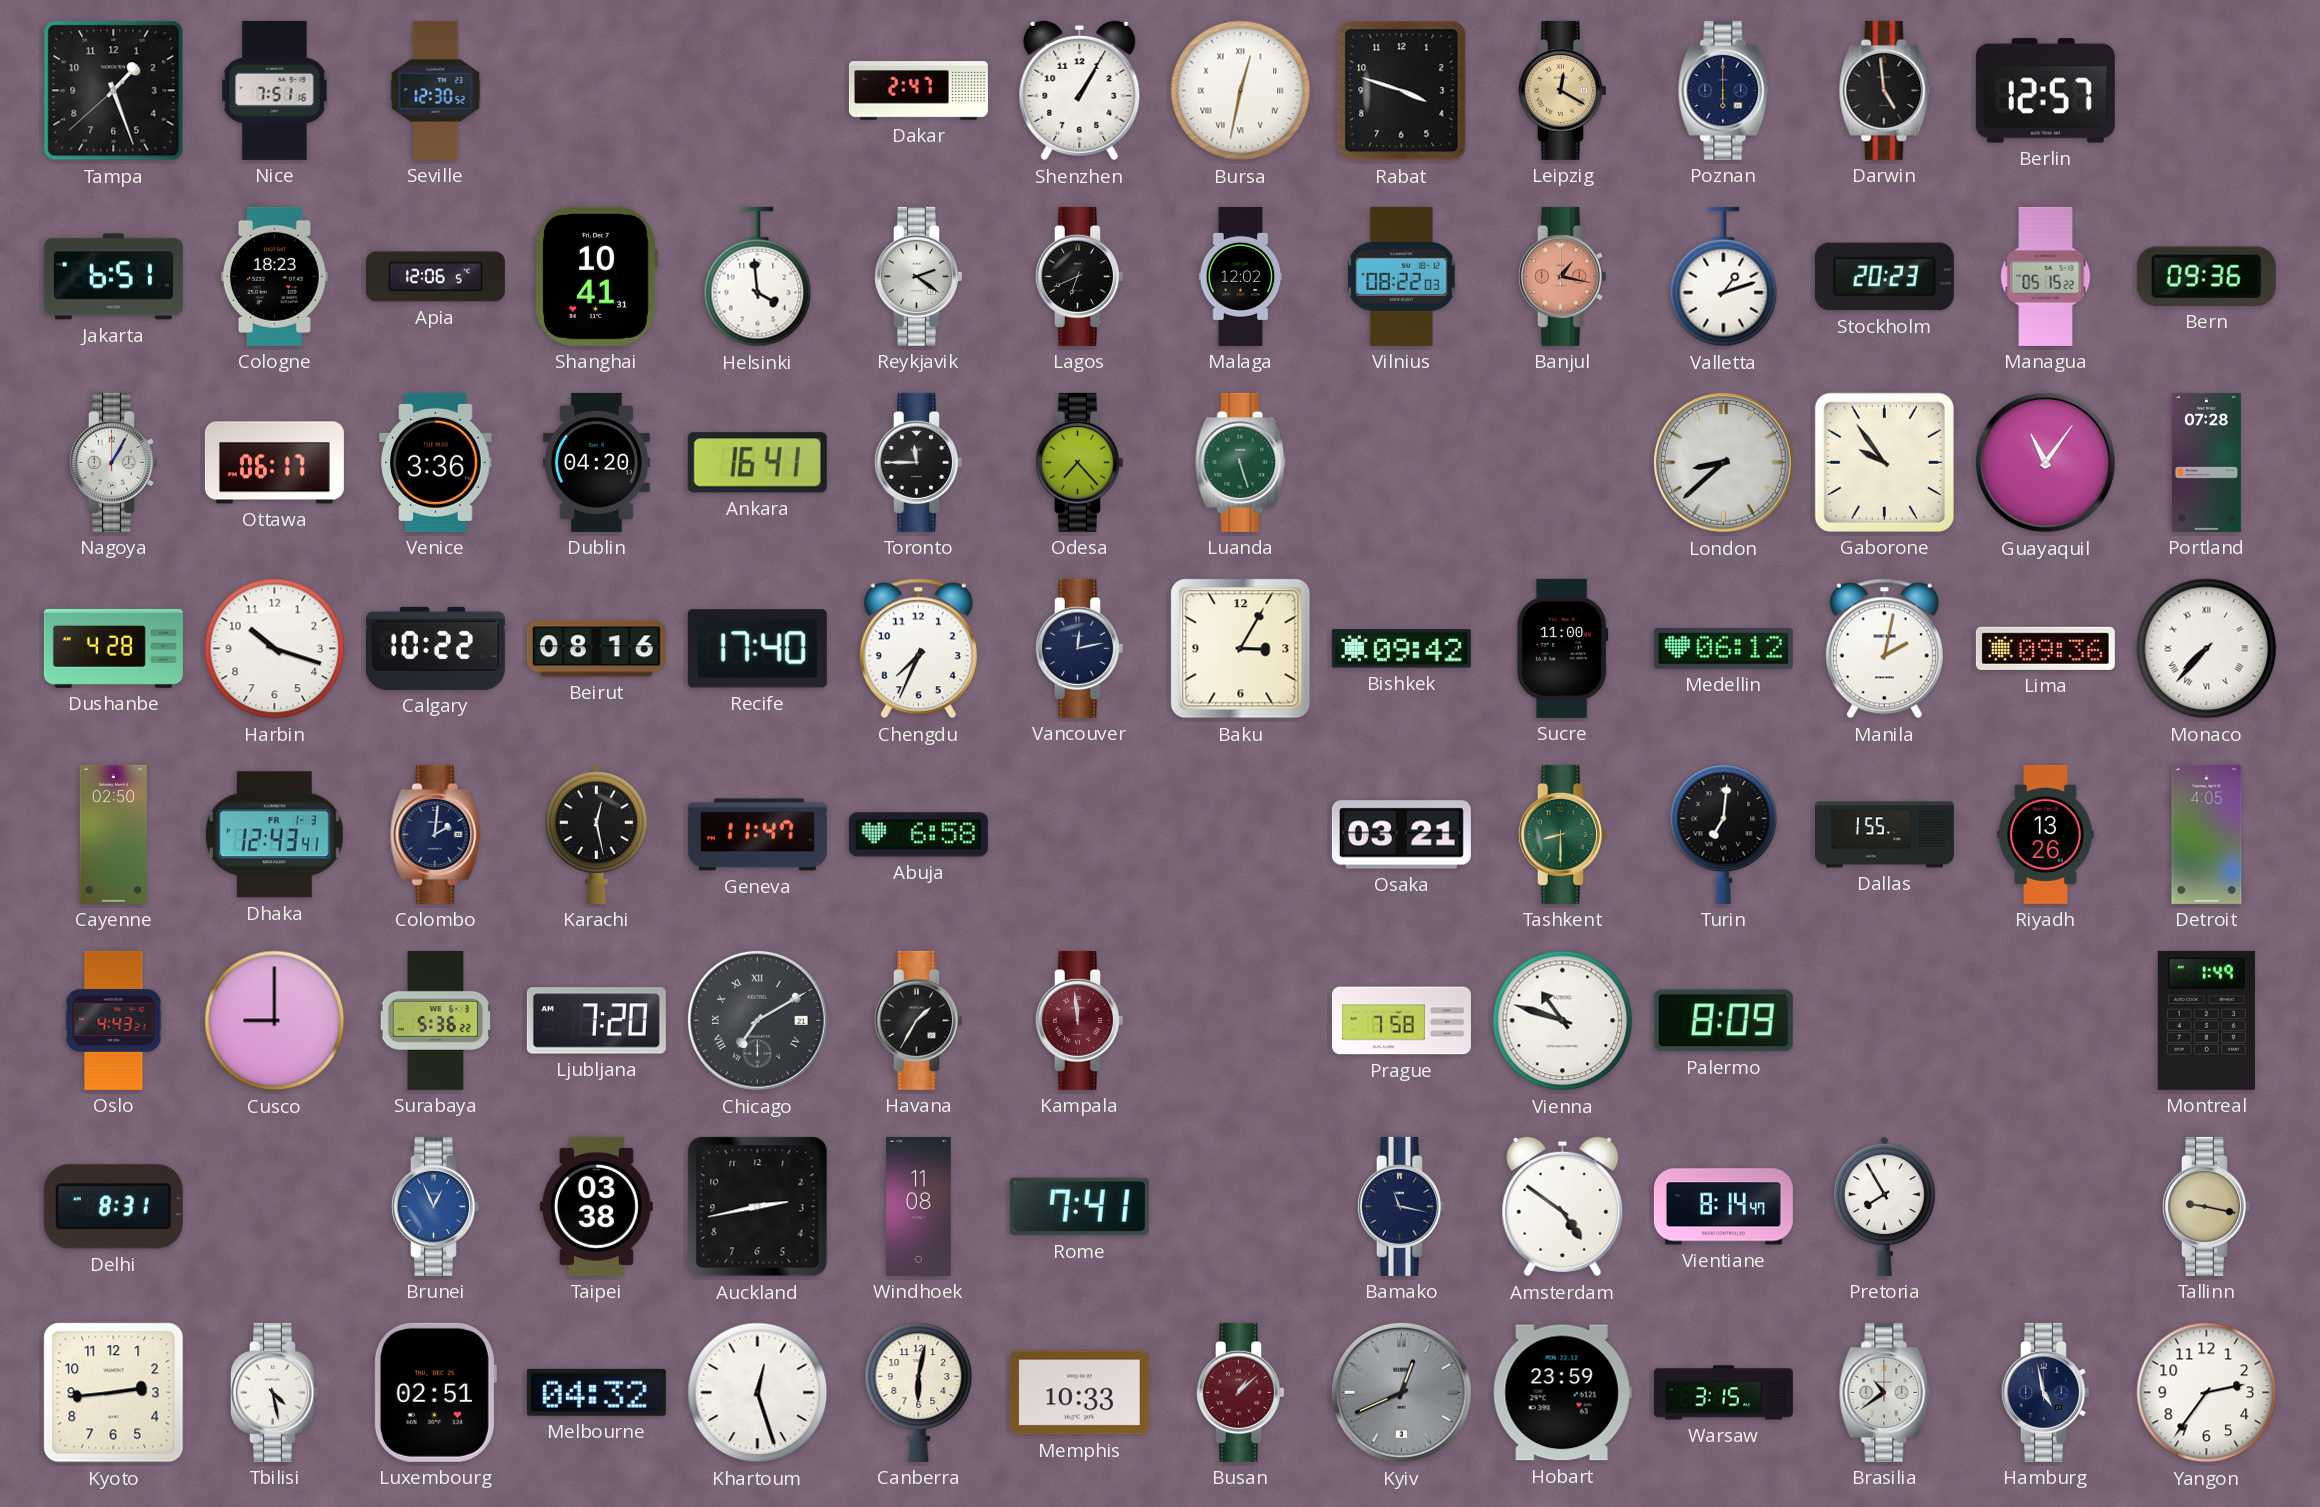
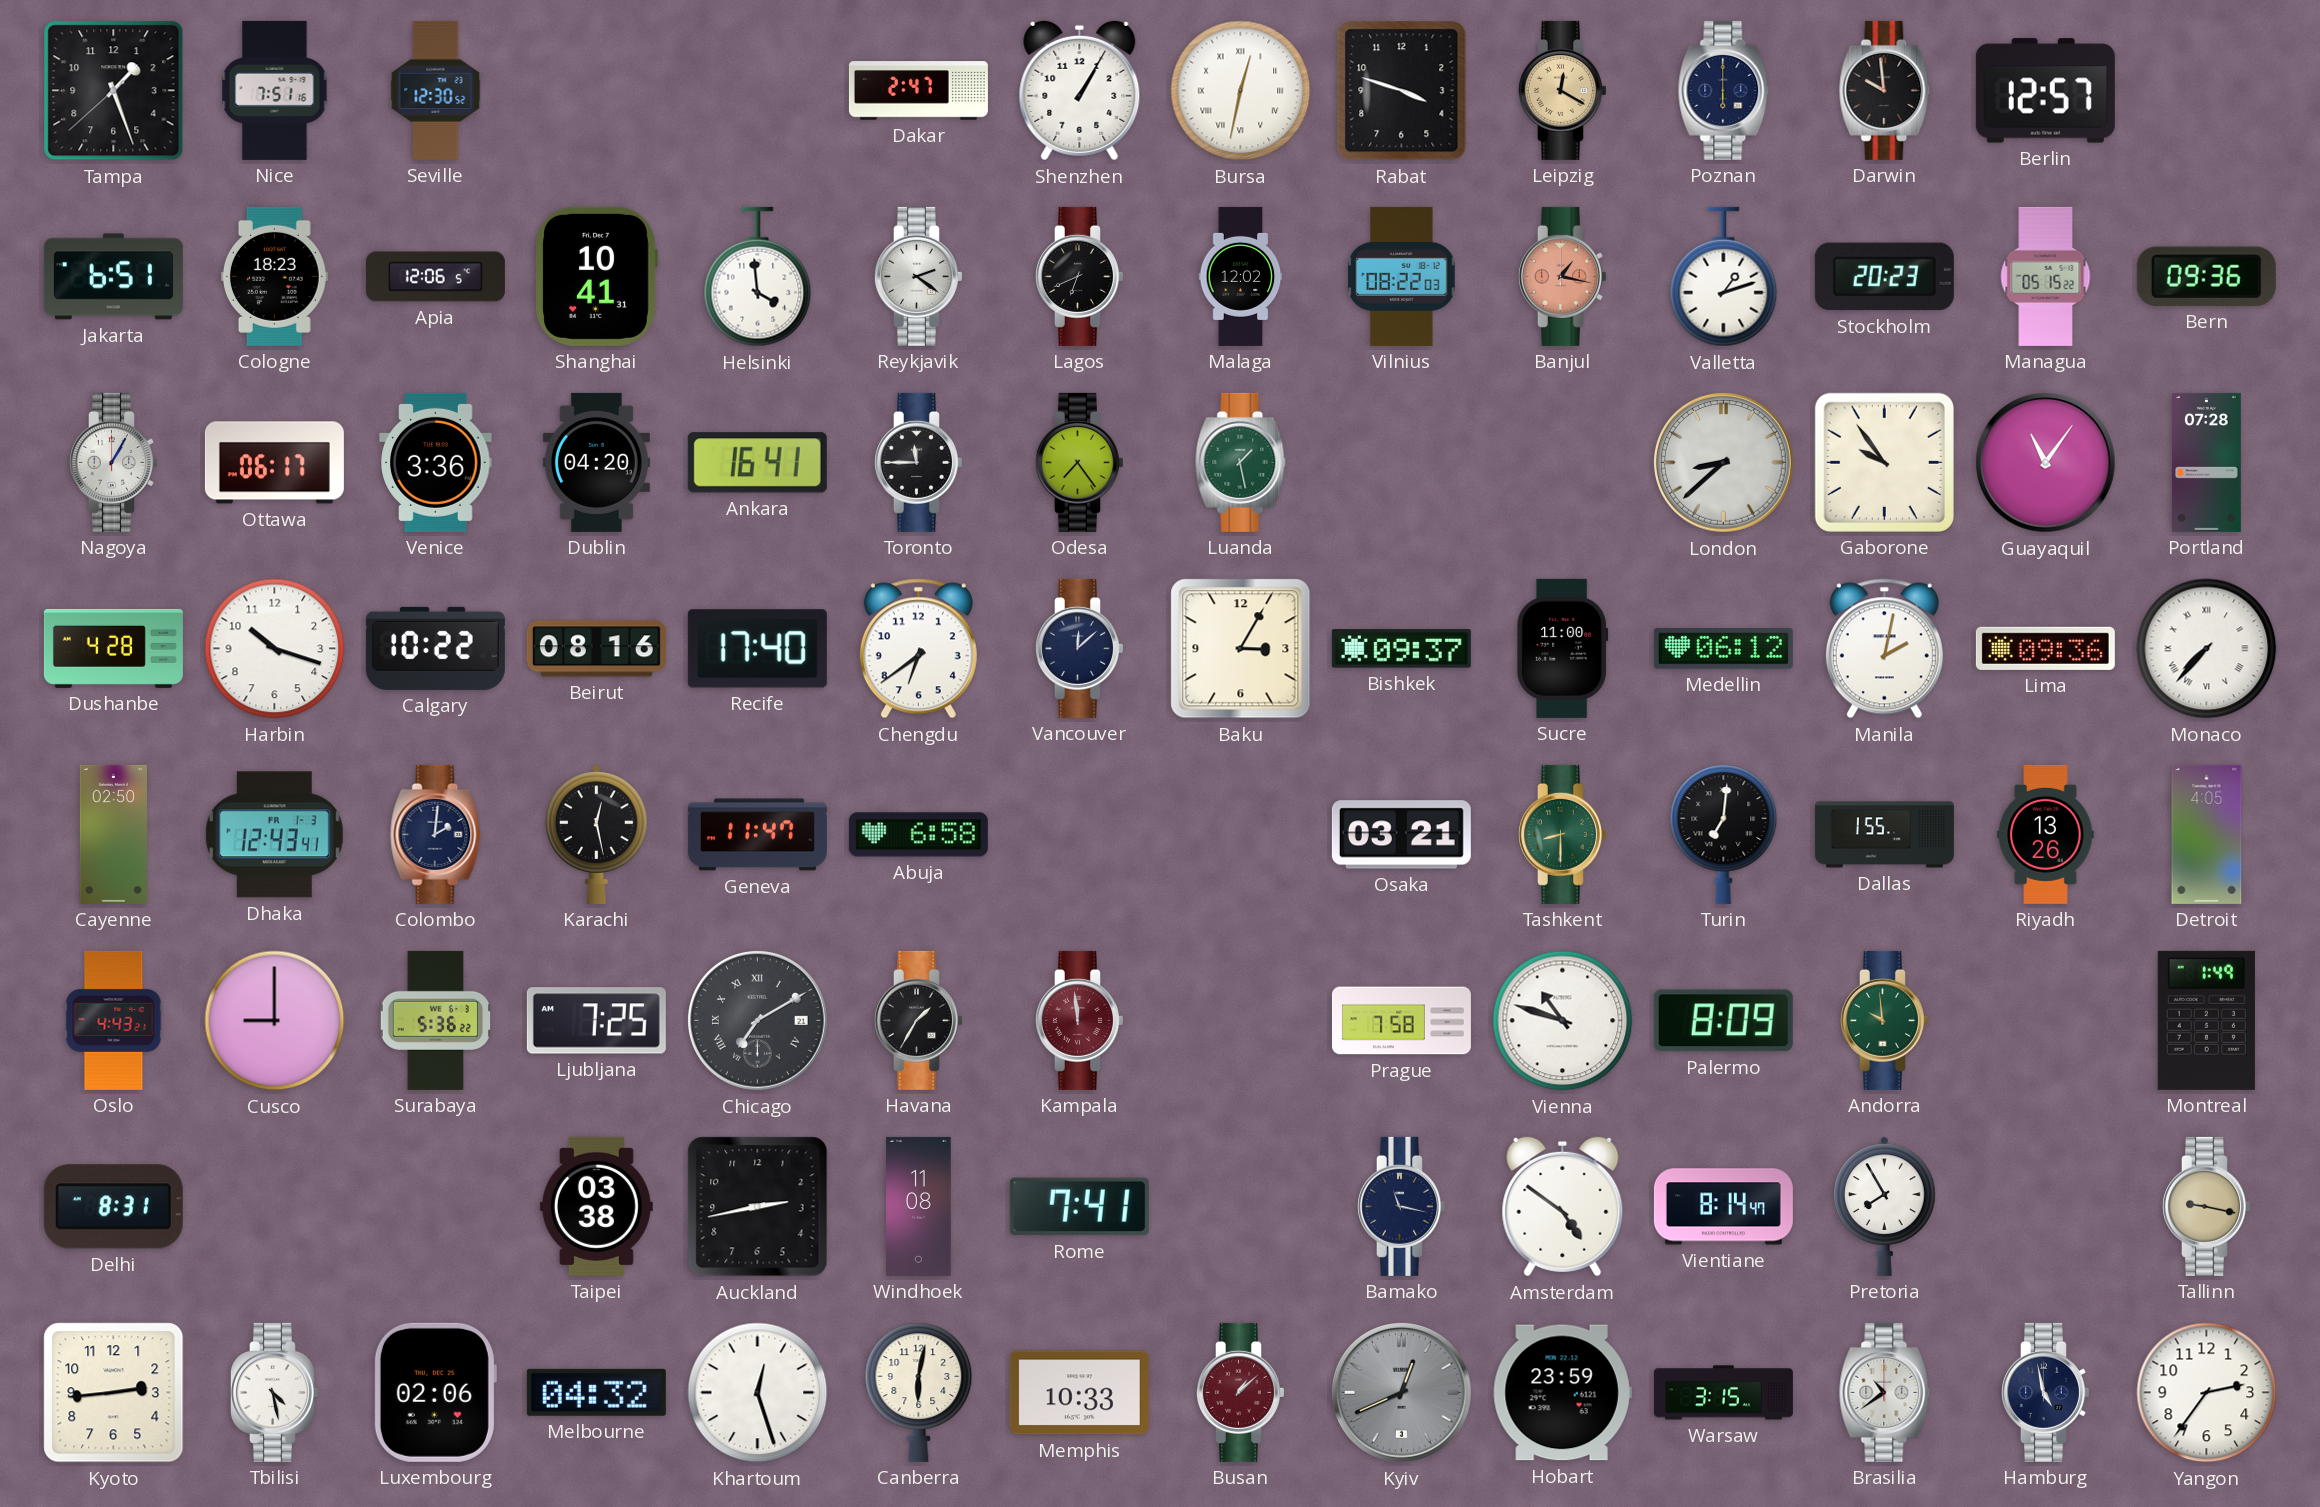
Darwin: 4:59 -> 9:59 (1885, 90)
Odesa: 7:23 -> 7:24 (1079, 462)
Luanda: 5:27 -> 1:28 (1241, 462)
Chengdu: 7:34 -> 6:39 (918, 649)
Vancouver: 12:13 -> 12:08 (1079, 648)
Bishkek: 09:42 -> 09:37 (1401, 649)
Ljubljana: 7:20 -> 7:25 (596, 1021)
Andorra: none -> 9:59 (1884, 1020)
Brunei: 12:56 -> none (435, 1206)
Luxembourg: 02:51 -> 02:06 (435, 1392)
